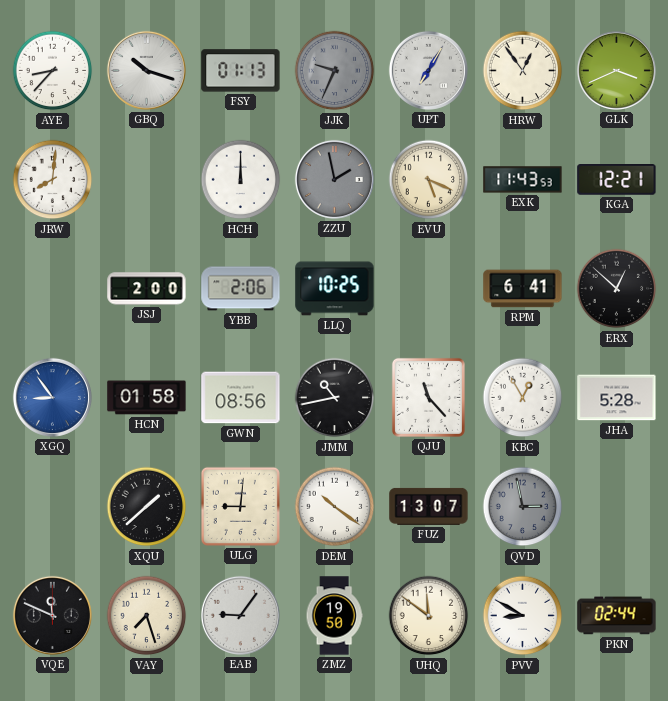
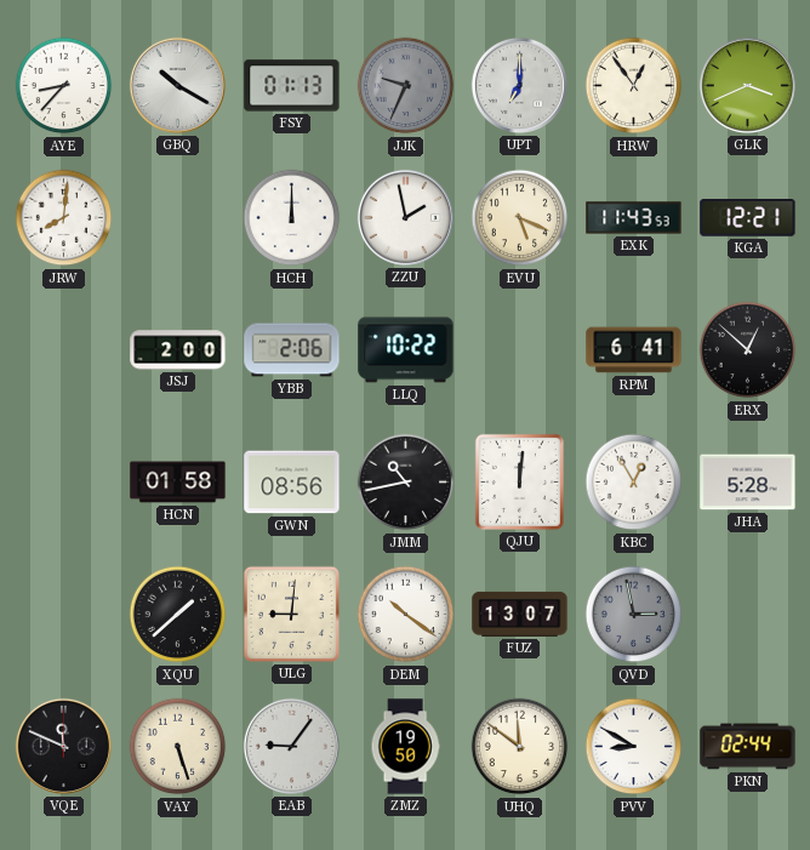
GBQ: 10:18 -> 10:20 (177, 85)
UPT: 7:05 -> 7:00 (519, 85)
ZZU dial: grey -> white (405, 217)
LLQ: 10:25 -> 10:22 (406, 350)
XGQ: 8:54 -> none (52, 397)
QJU: 11:23 -> 12:01 (519, 481)
VAY: 7:27 -> 5:27 (178, 747)
